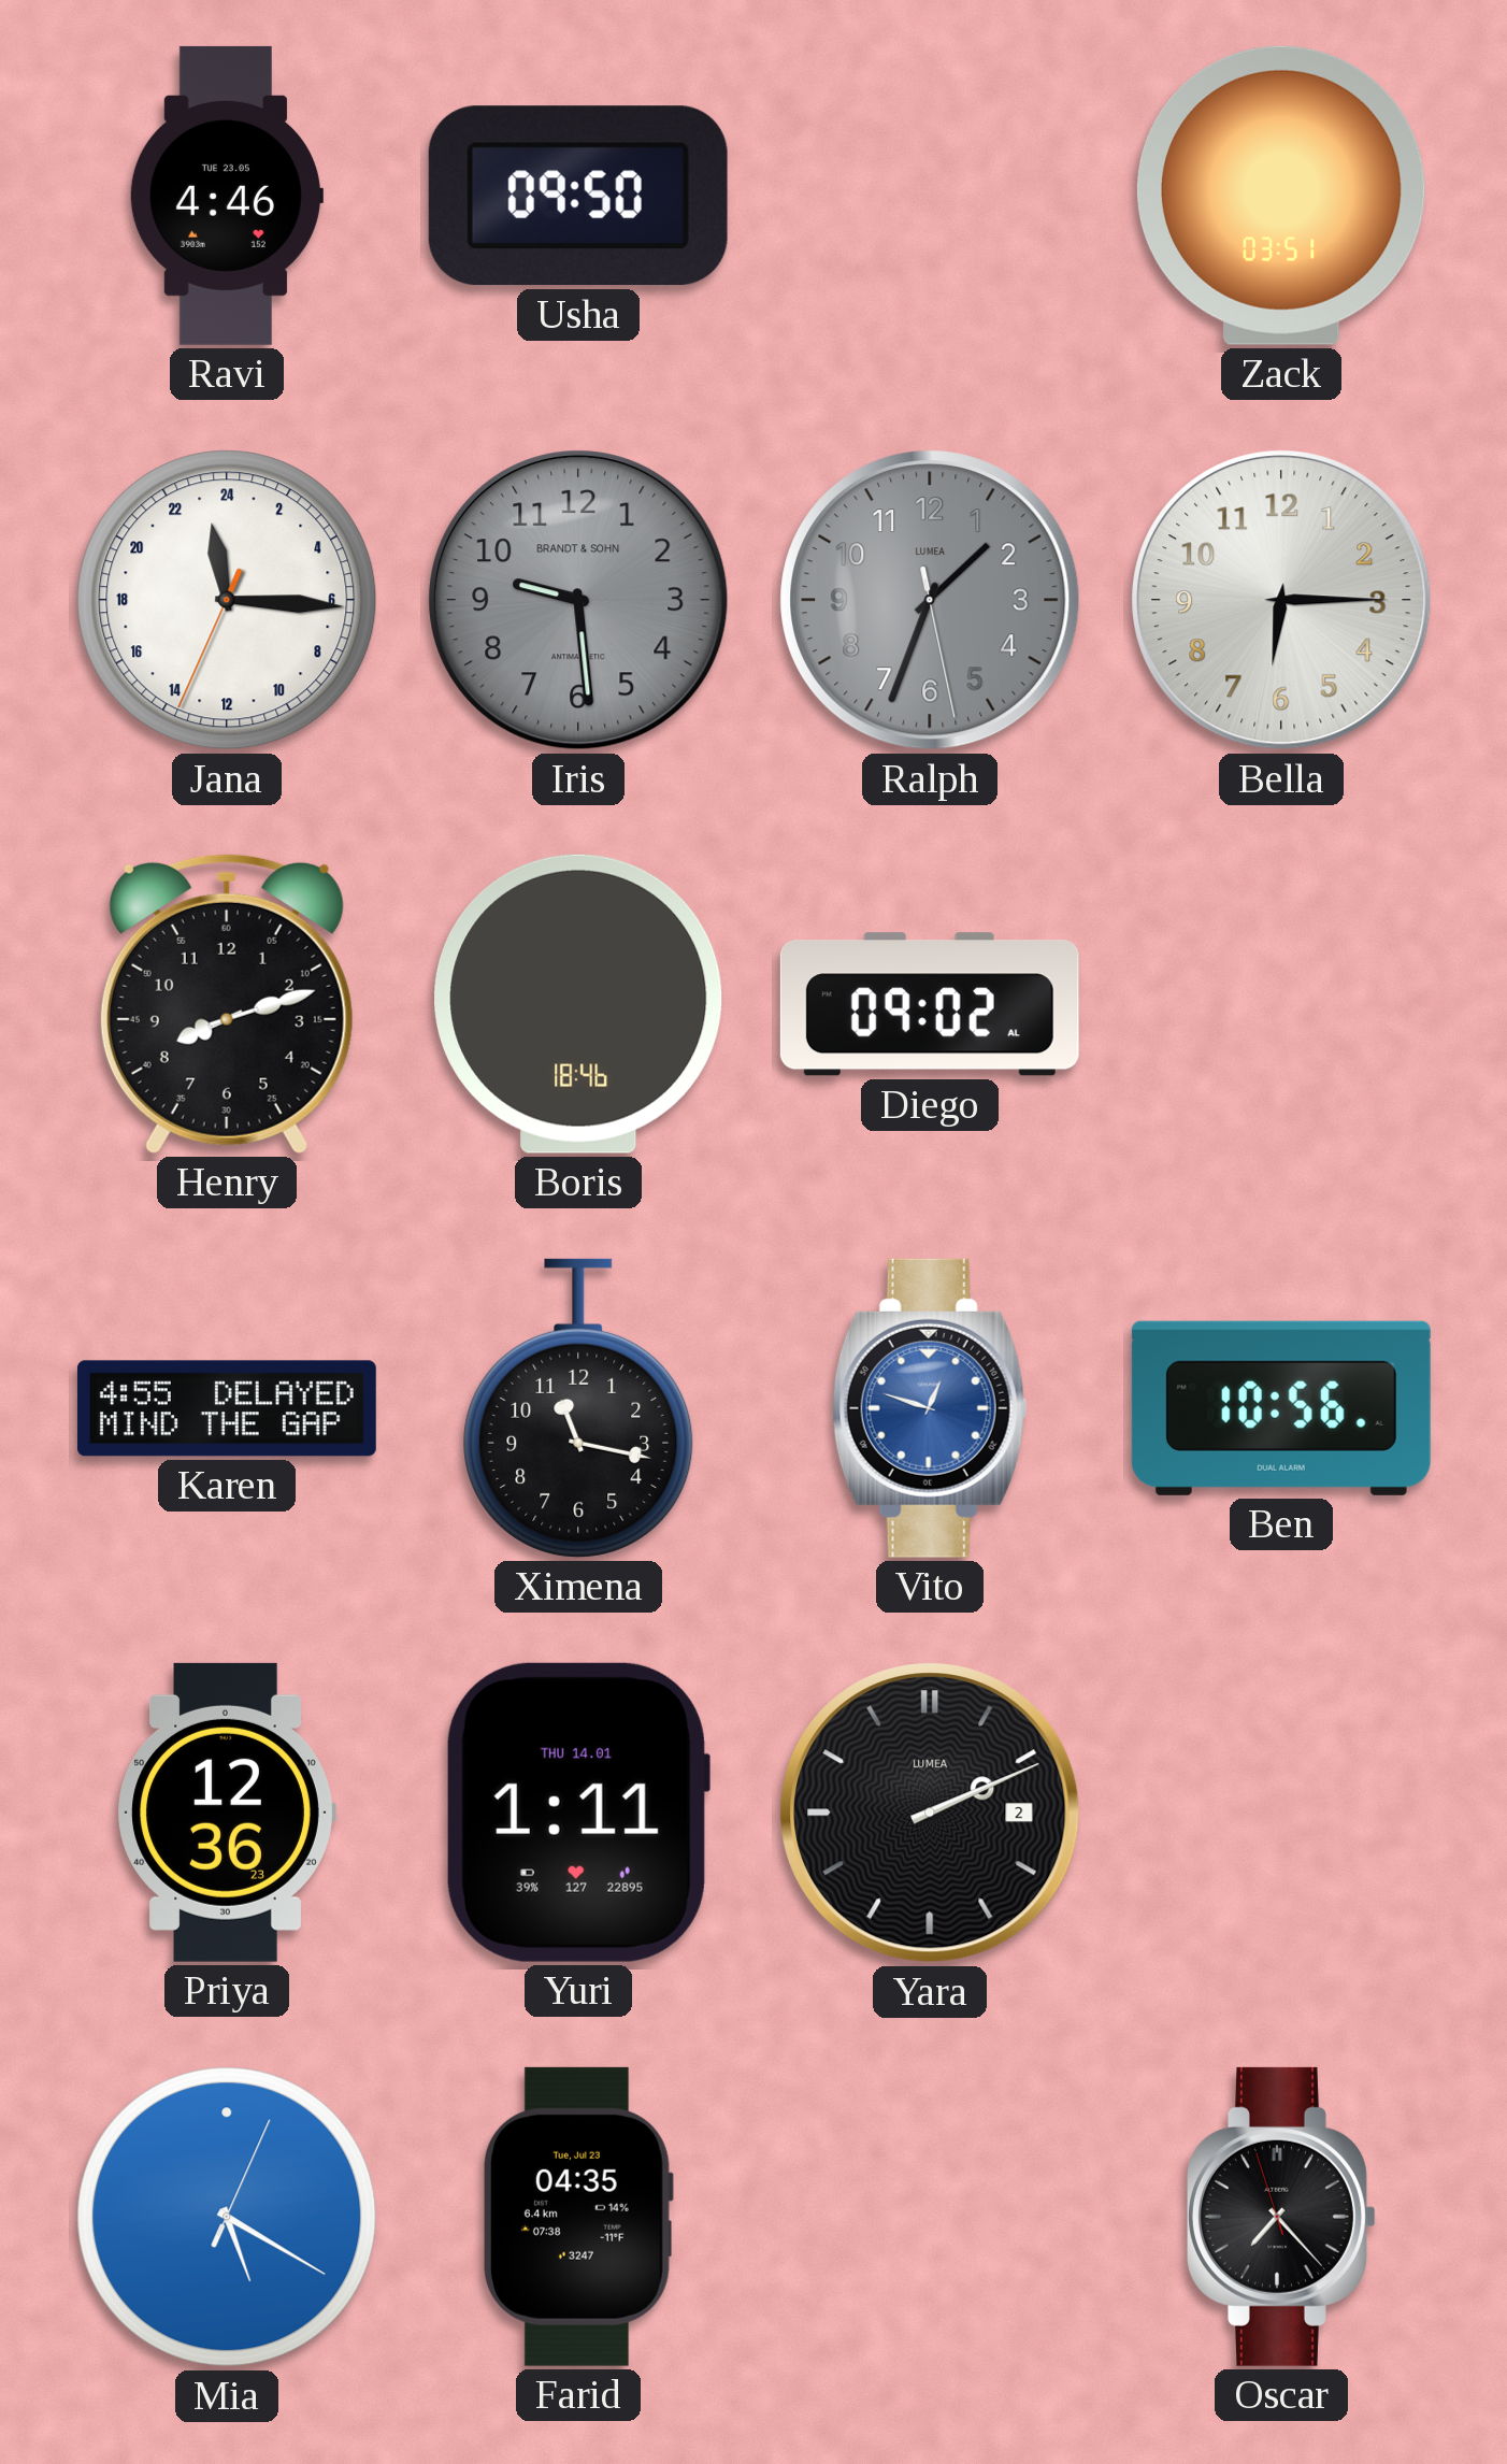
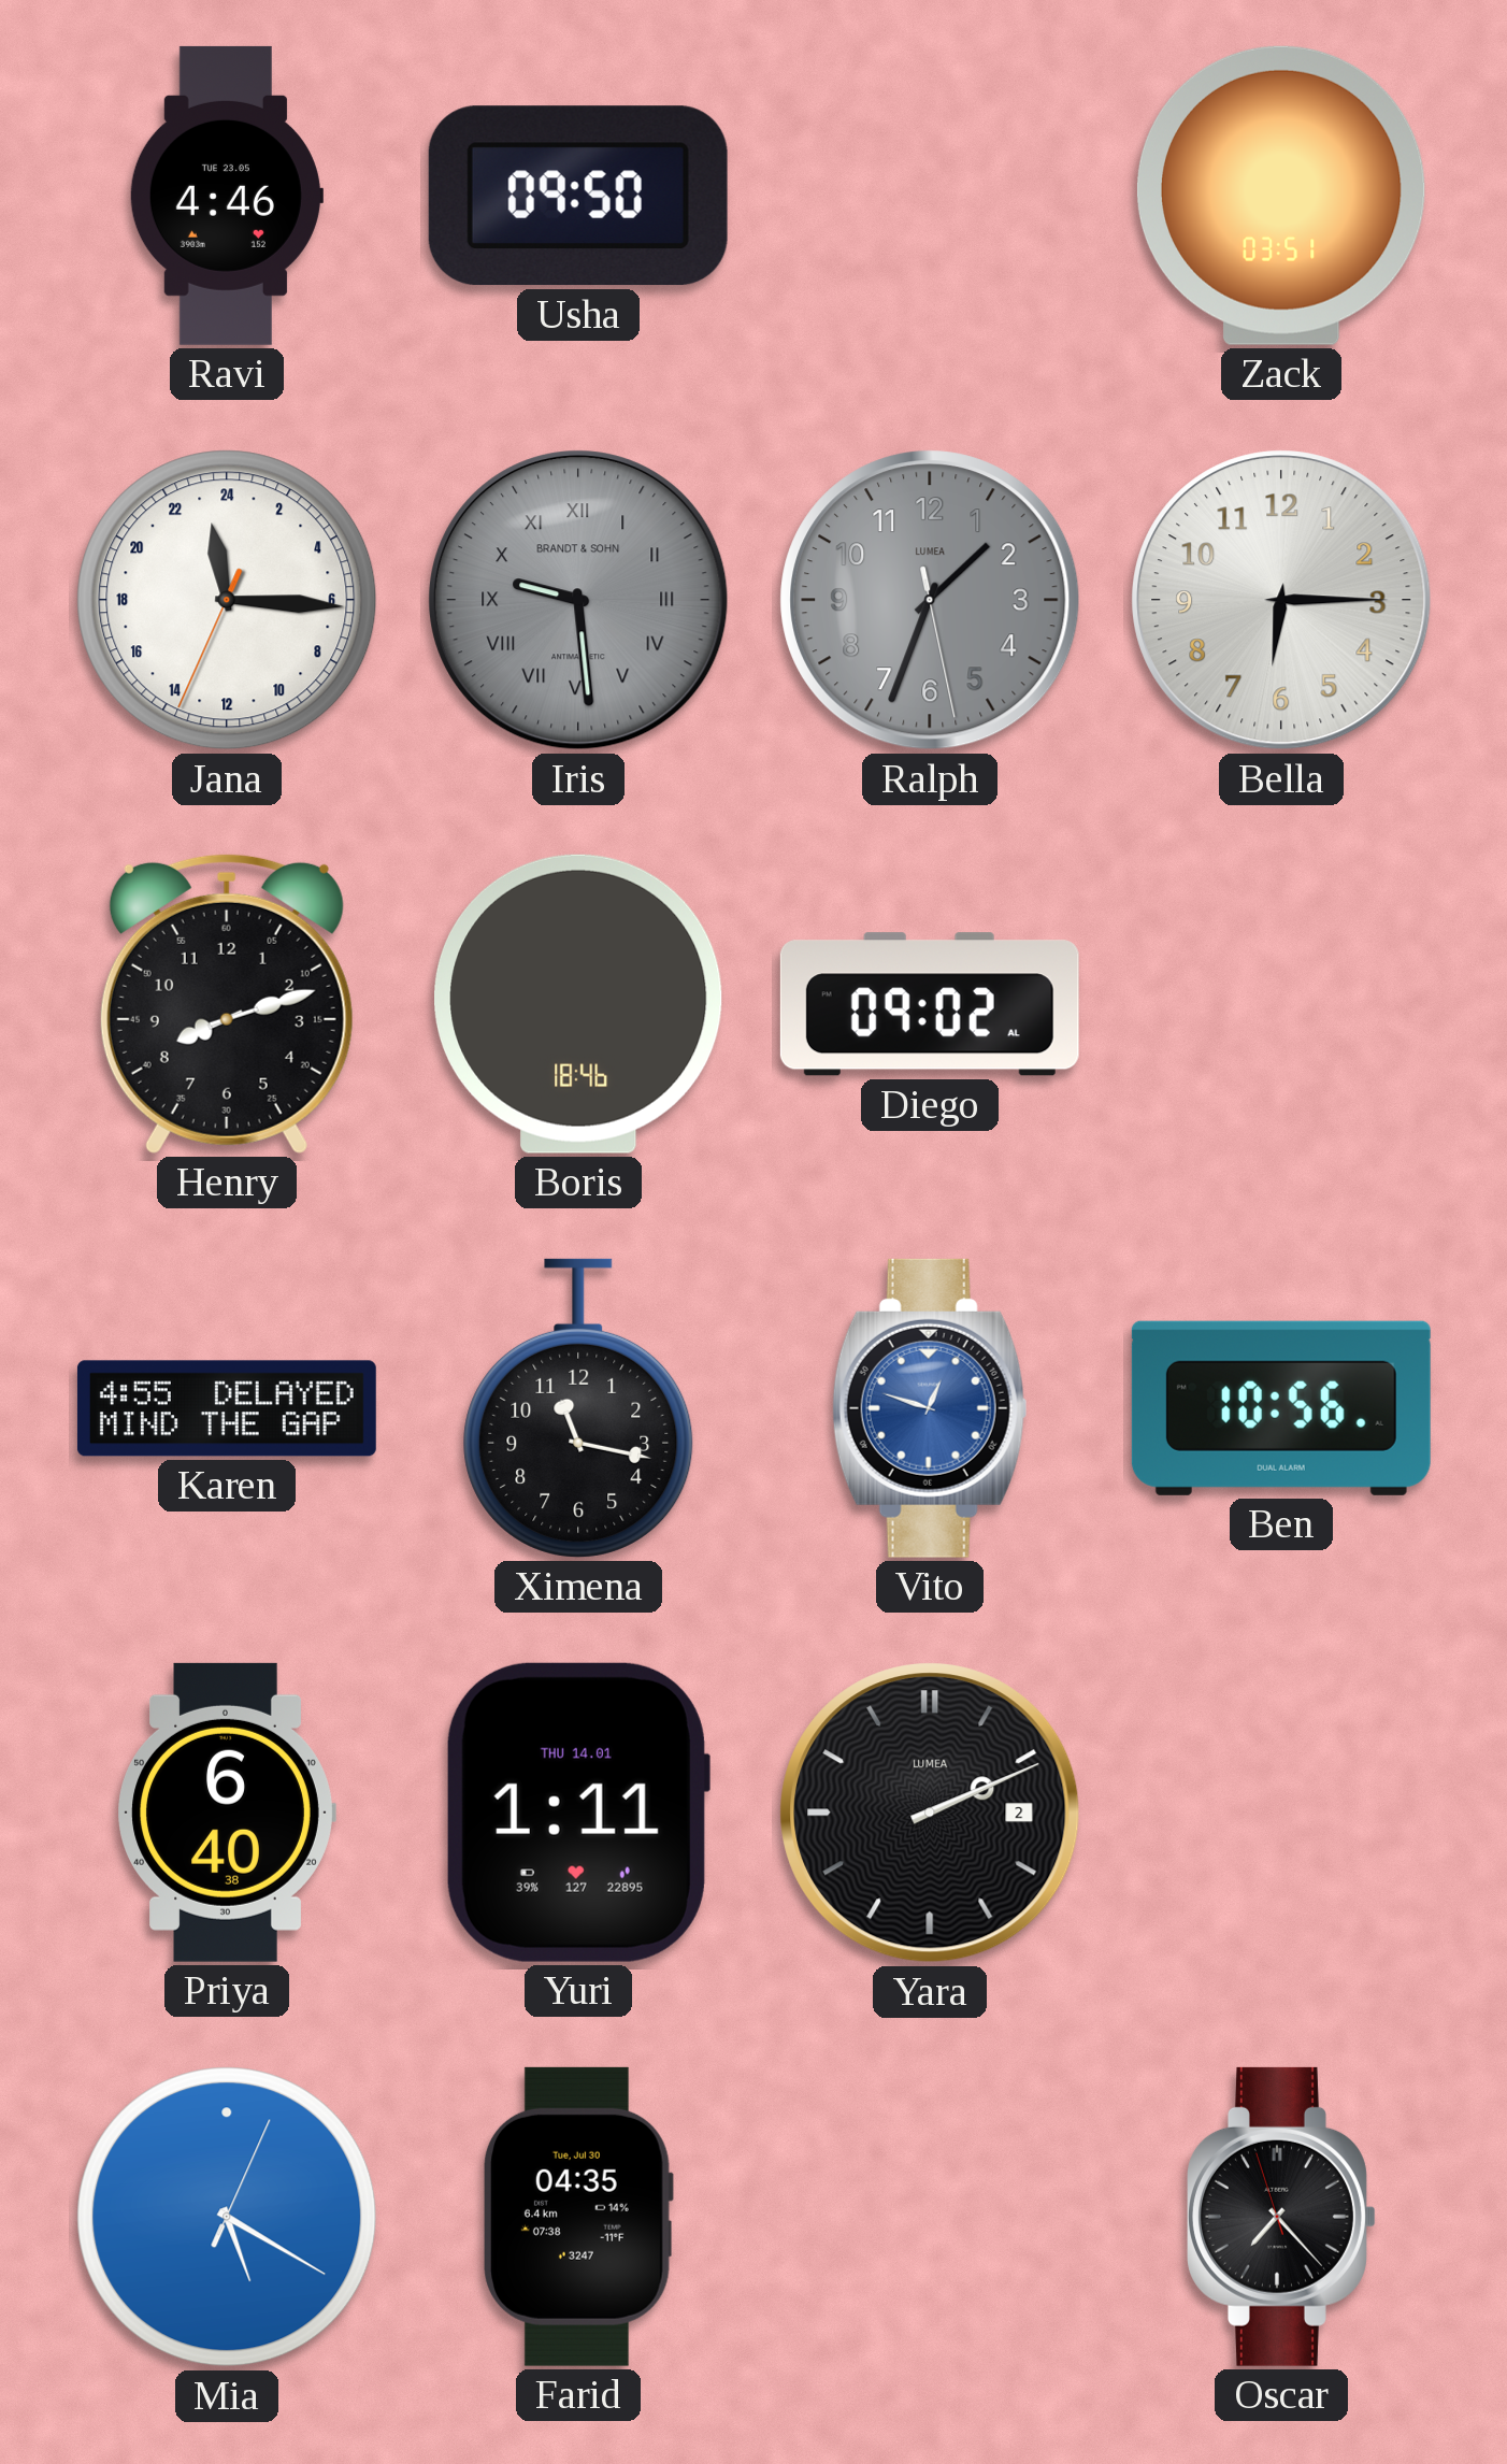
Iris numerals: Arabic -> Roman (578, 600)
Priya: 12:36 -> 6:40 (227, 1813)
Farid date: Tue, Jul 23 -> Tue, Jul 30 (577, 2217)
